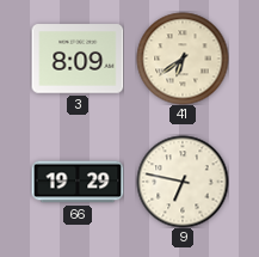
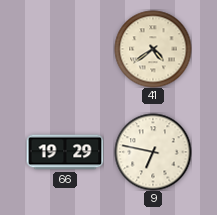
3: 8:09 -> none (78, 59)
41: 6:39 -> 4:39 (153, 49)
